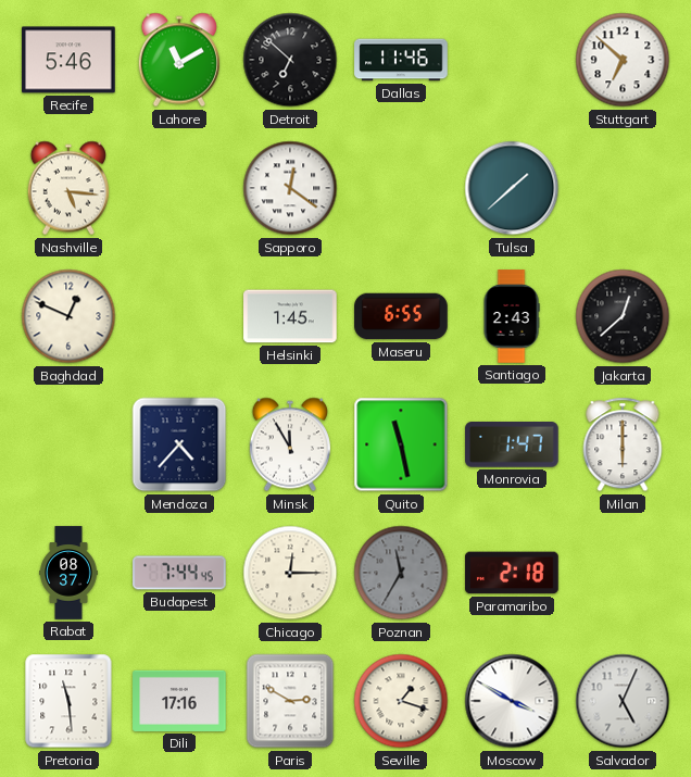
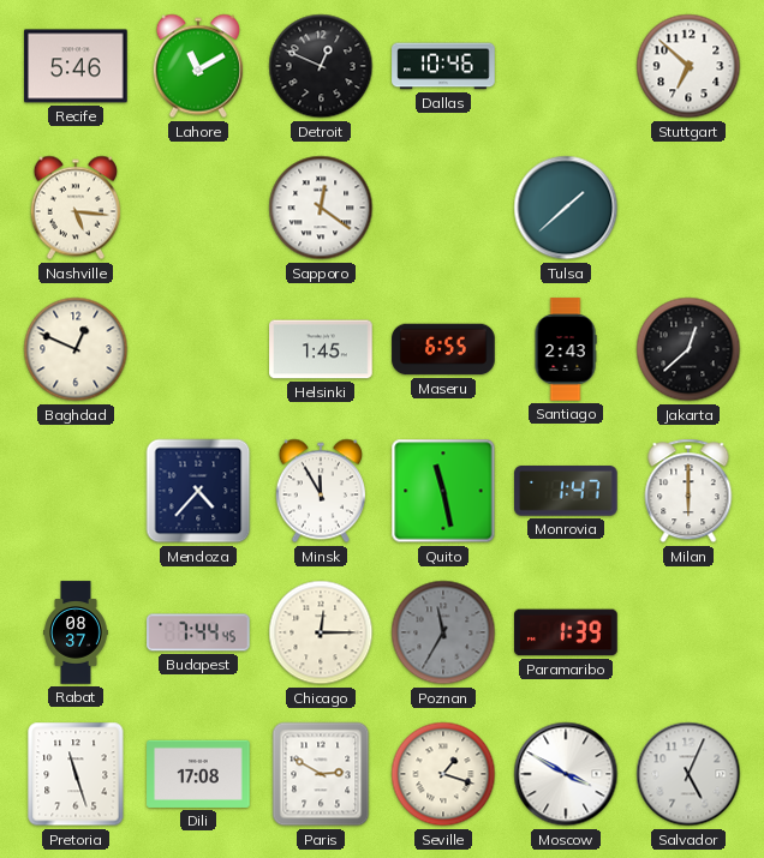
Detroit: 6:52 -> 12:49 (321, 66)
Dallas: 11:46 -> 10:46 (443, 66)
Paramaribo: 2:18 -> 1:39 (566, 632)
Pretoria: 11:29 -> 11:27 (76, 774)
Dili: 17:16 -> 17:08 (198, 774)
